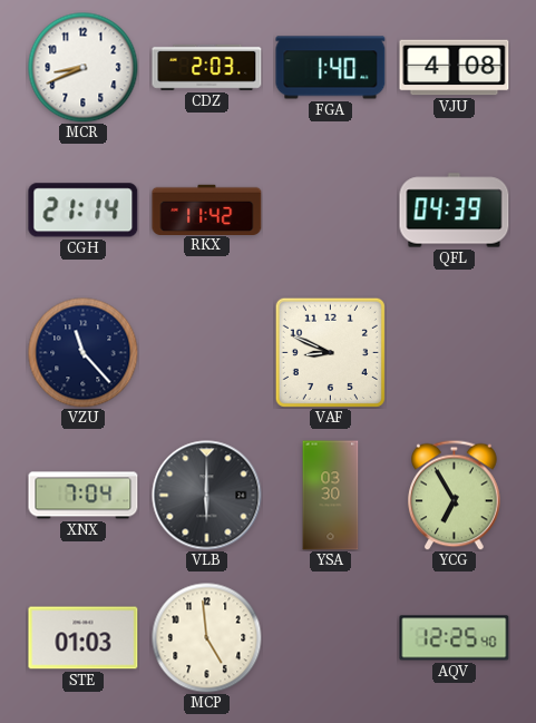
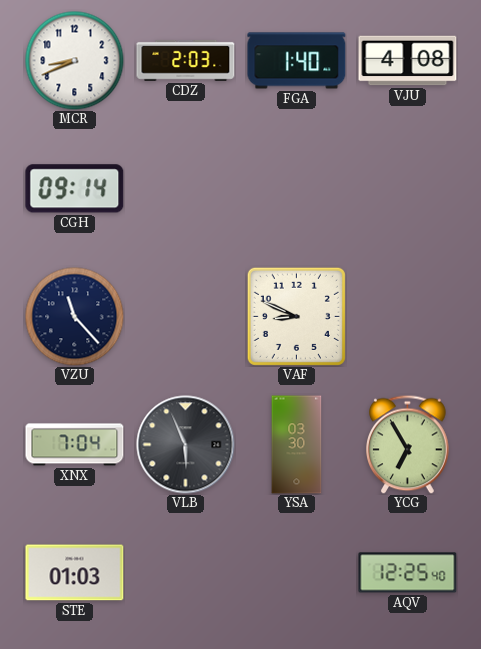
CGH: 21:14 -> 09:14 (75, 189)
RKX: 11:42 -> none (207, 209)
QFL: 04:39 -> none (455, 211)
VLB: 6:00 -> 5:56 (186, 445)
MCP: 4:59 -> none (207, 638)
